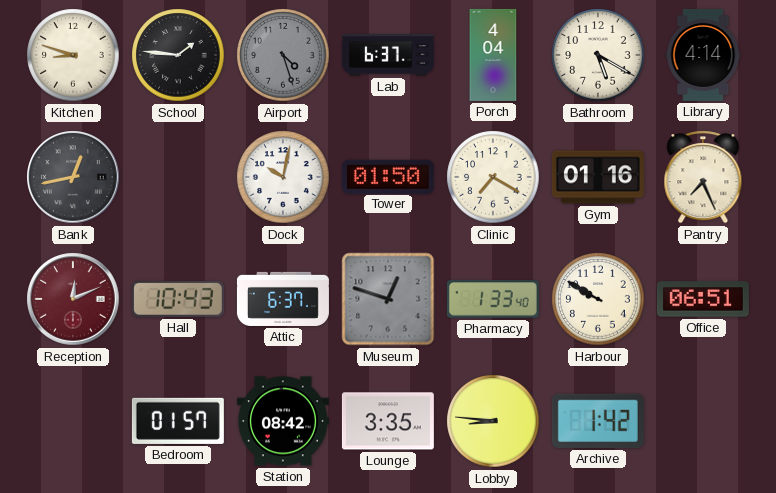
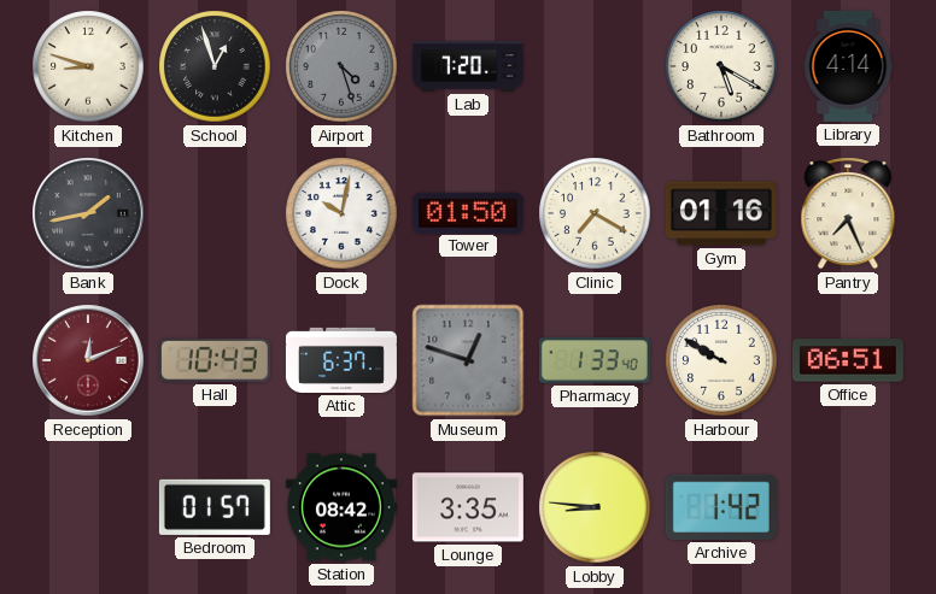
School: 1:46 -> 12:57 (215, 66)
Lab: 6:37 -> 7:20 (468, 66)
Porch: 4:04 -> none (493, 55)
Bank: 12:43 -> 1:43 (88, 213)
